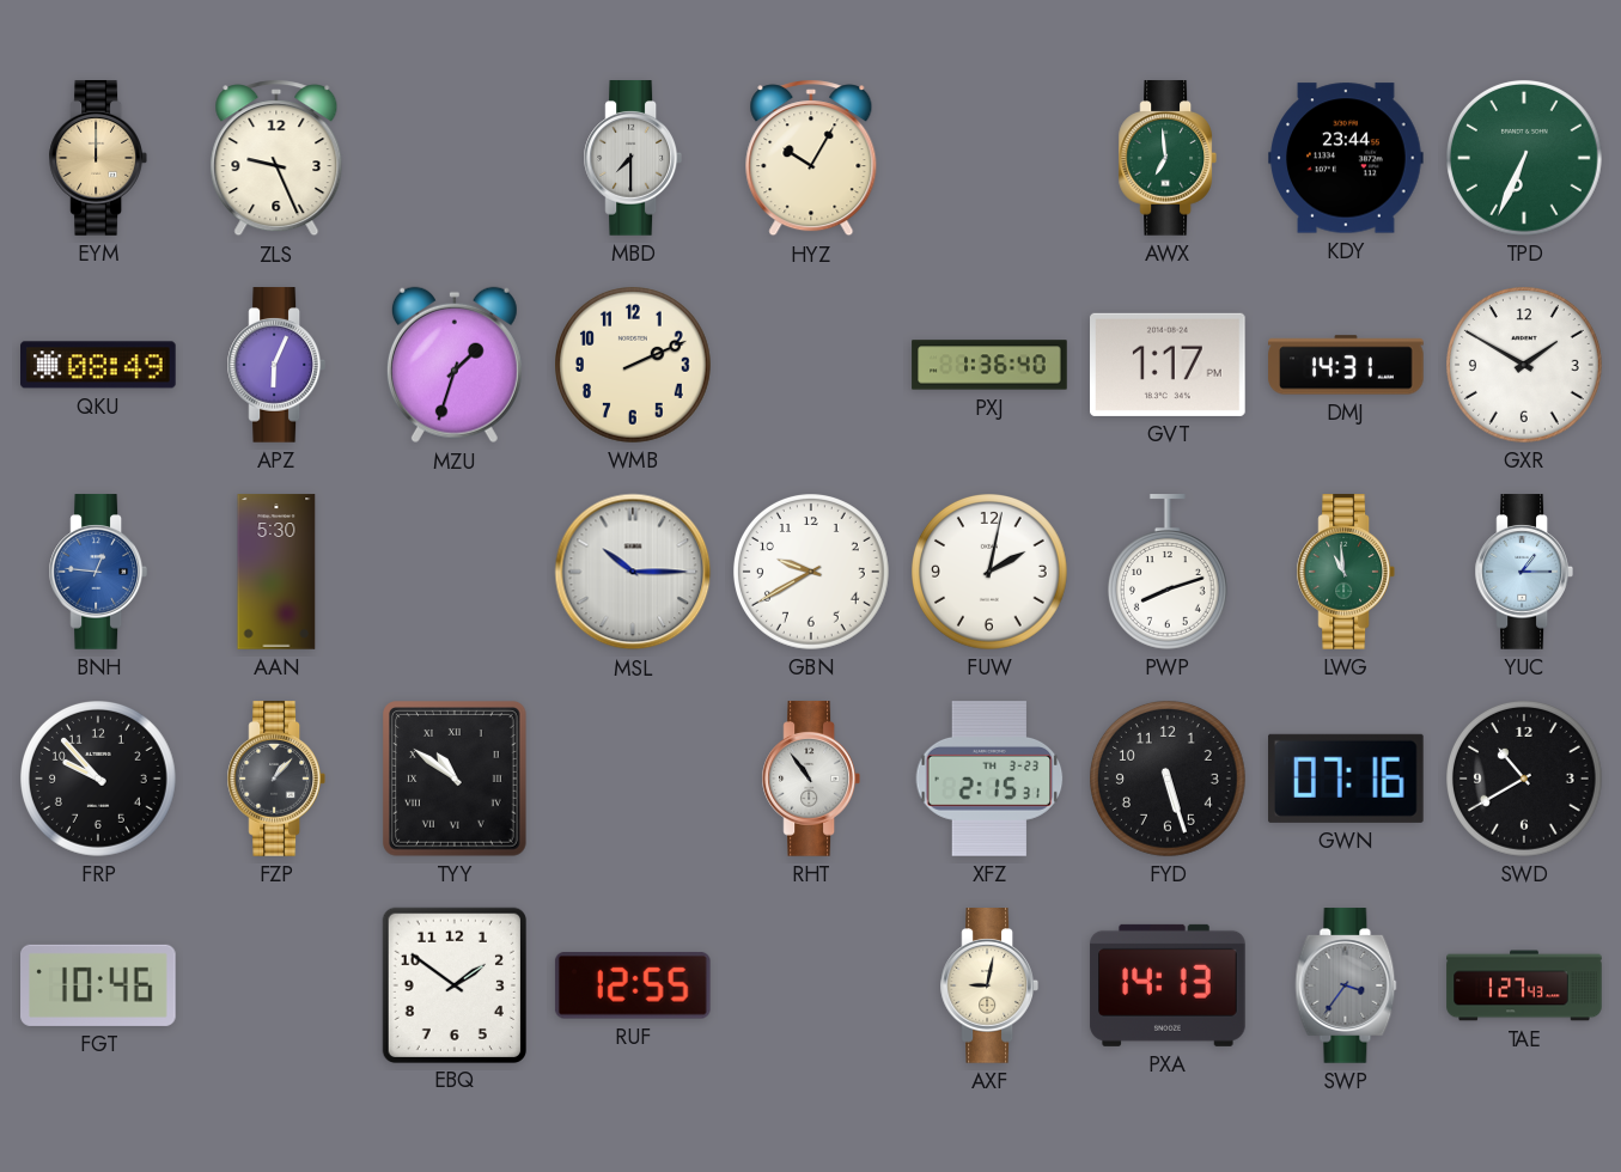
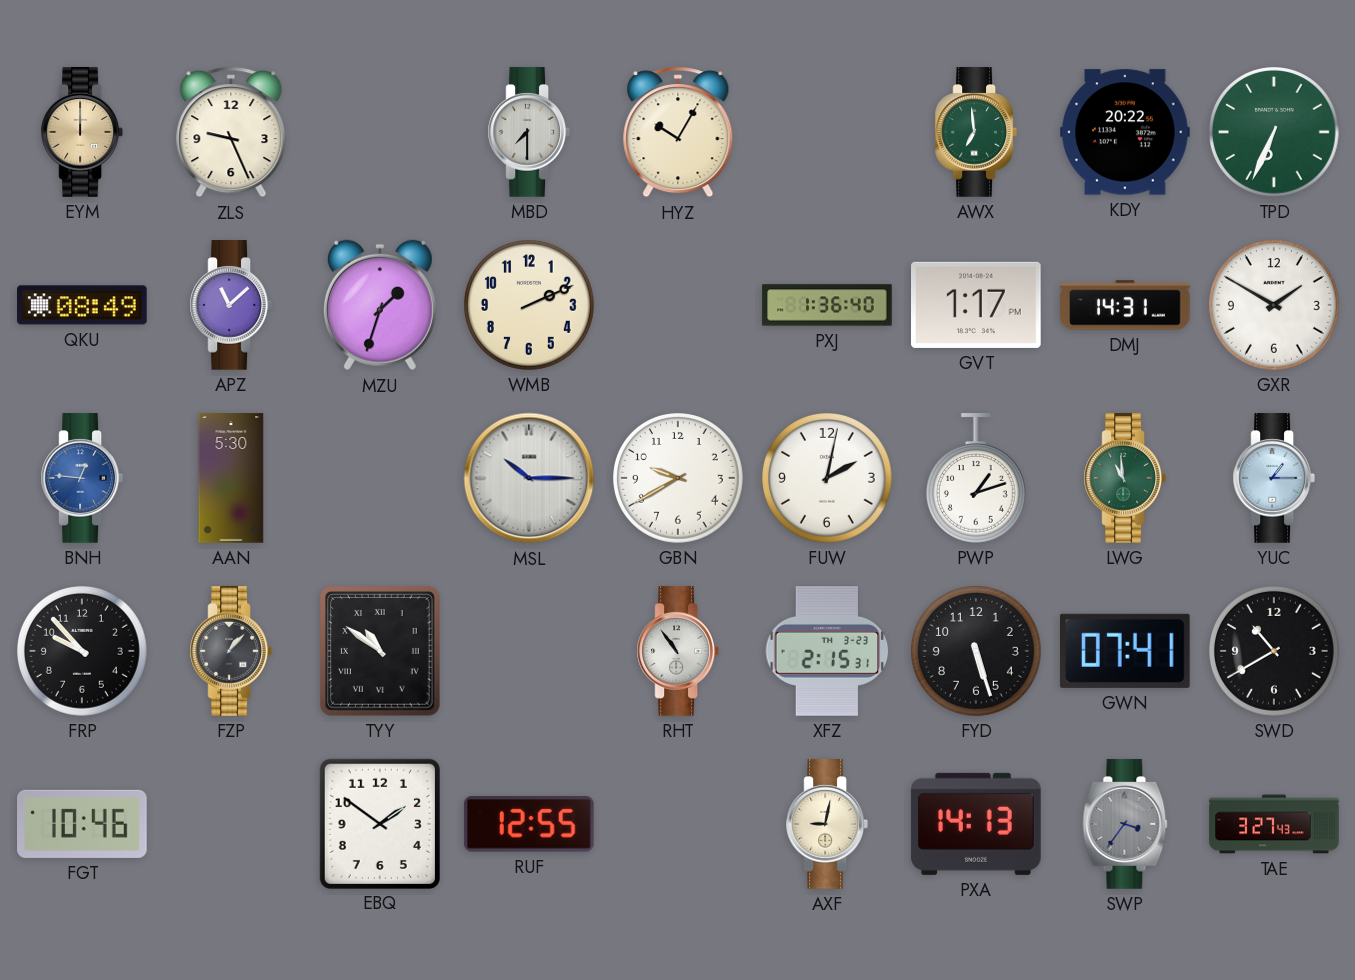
KDY: 23:44 -> 20:22 (1125, 132)
APZ: 6:04 -> 11:08 (230, 305)
PWP: 8:12 -> 1:12 (976, 478)
GWN: 07:16 -> 07:41 (1126, 651)
TAE: 1:27 -> 3:27 (1274, 824)
